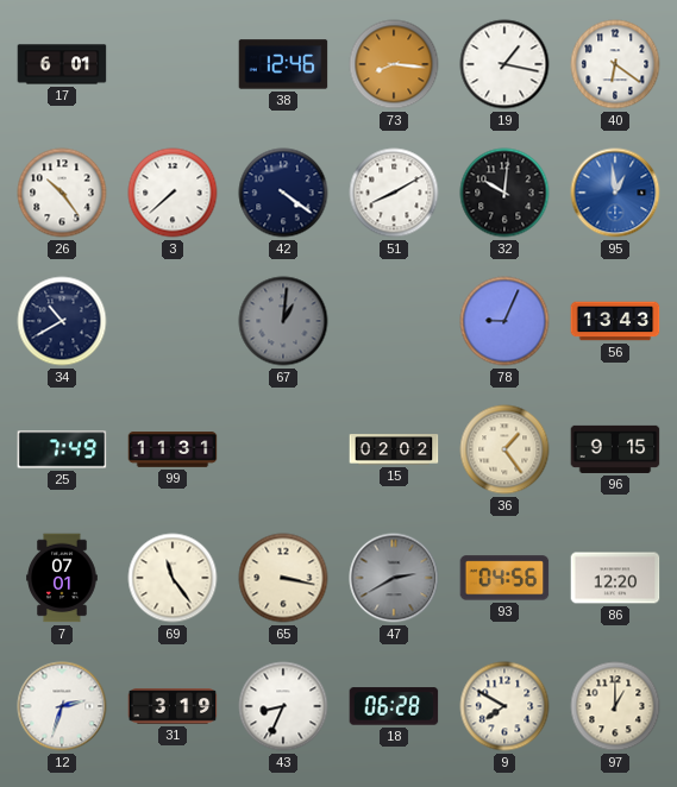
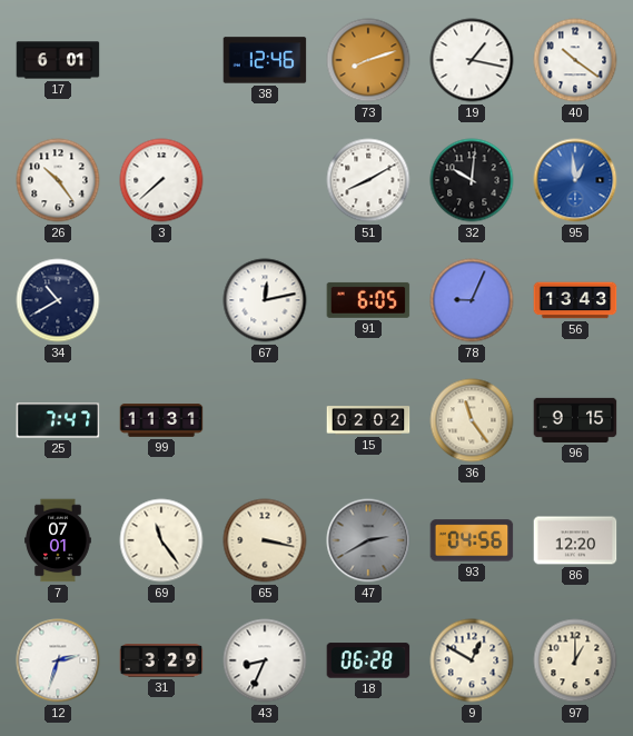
73: 8:16 -> 8:12 (368, 60)
40: 6:21 -> 10:21 (575, 60)
42: 4:21 -> none (283, 193)
67: 1:01 -> 12:13 (265, 300)
67 dial: grey -> white (265, 300)
91: none -> 6:05 (368, 300)
25: 7:49 -> 7:47 (58, 420)
36: 1:24 -> 11:24 (472, 420)
31: 3:19 -> 3:29 (161, 660)
9: 7:50 -> 12:50 (472, 660)
